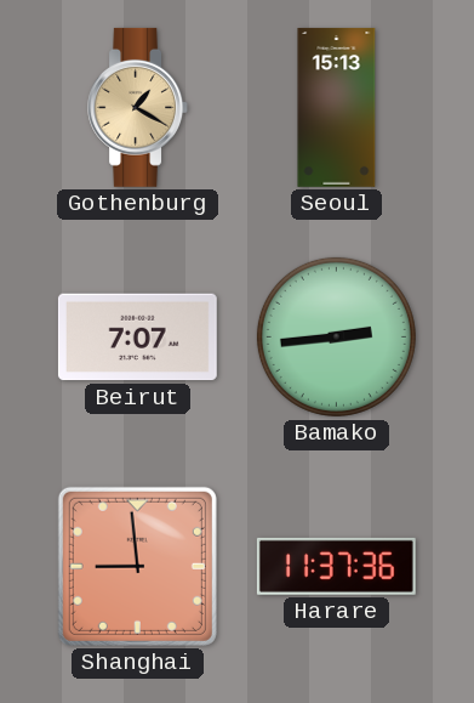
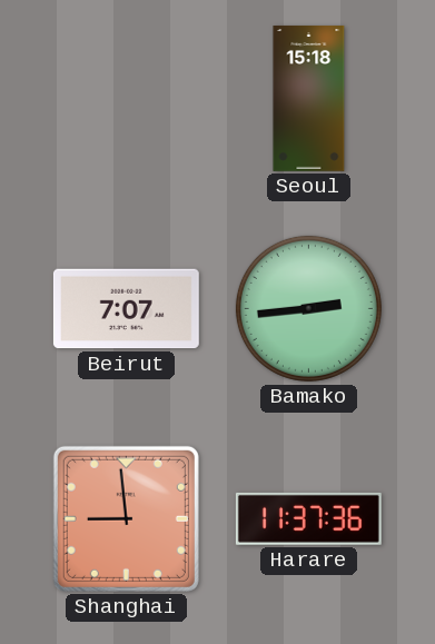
Gothenburg: 1:20 -> none (138, 107)
Seoul: 15:13 -> 15:18 (309, 98)
